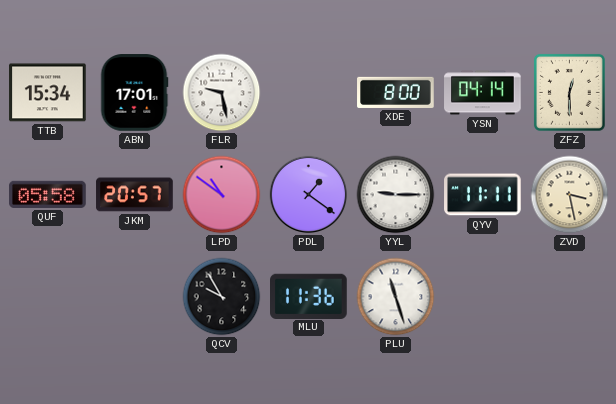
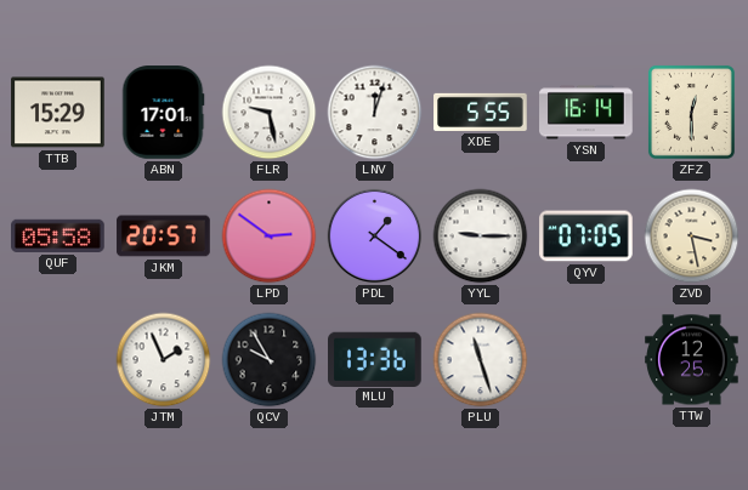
TTB: 15:34 -> 15:29 (58, 113)
LNV: none -> 12:03 (375, 113)
XDE: 8:00 -> 5:55 (481, 112)
YSN: 04:14 -> 16:14 (586, 113)
LPD: 10:51 -> 2:51 (270, 237)
QYV: 11:11 -> 07:05 (586, 237)
JTM: none -> 1:56 (164, 360)
MLU: 11:36 -> 13:36 (375, 359)
TTW: none -> 12:25 (692, 360)
